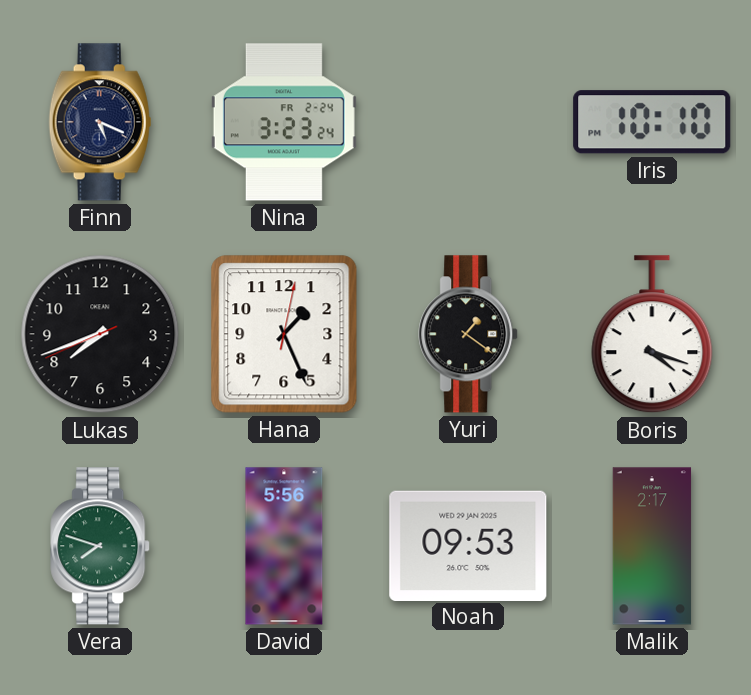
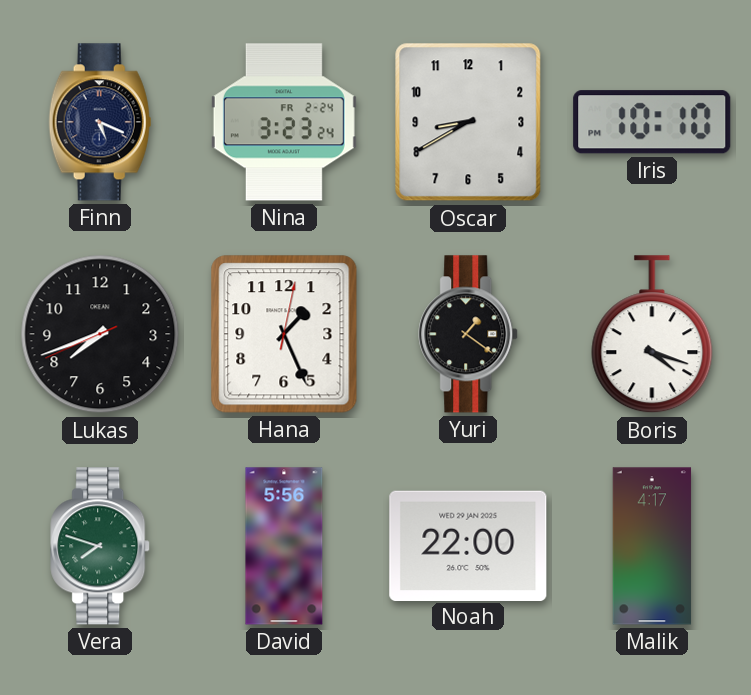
Oscar: none -> 8:40 (468, 122)
Noah: 09:53 -> 22:00 (468, 545)
Malik: 2:17 -> 4:17 (652, 546)
